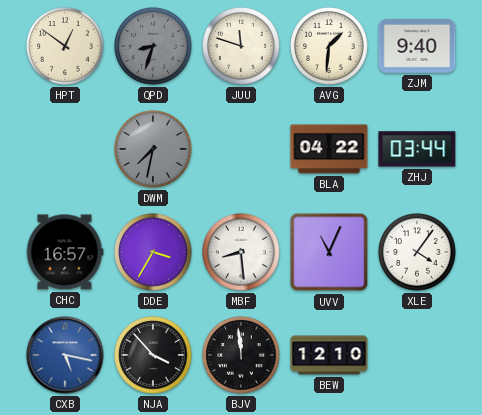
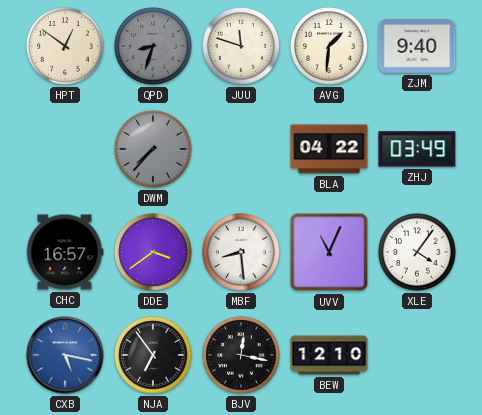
DWM: 7:32 -> 7:37 (153, 149)
ZHJ: 03:44 -> 03:49 (417, 149)
DDE: 3:35 -> 3:39 (153, 252)
NJA: 3:53 -> 6:54 (153, 355)
BJV: 11:59 -> 12:17 (241, 355)
